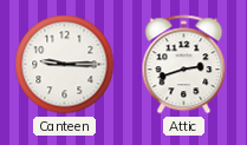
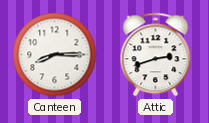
Canteen: 9:15 -> 8:15 (55, 55)
